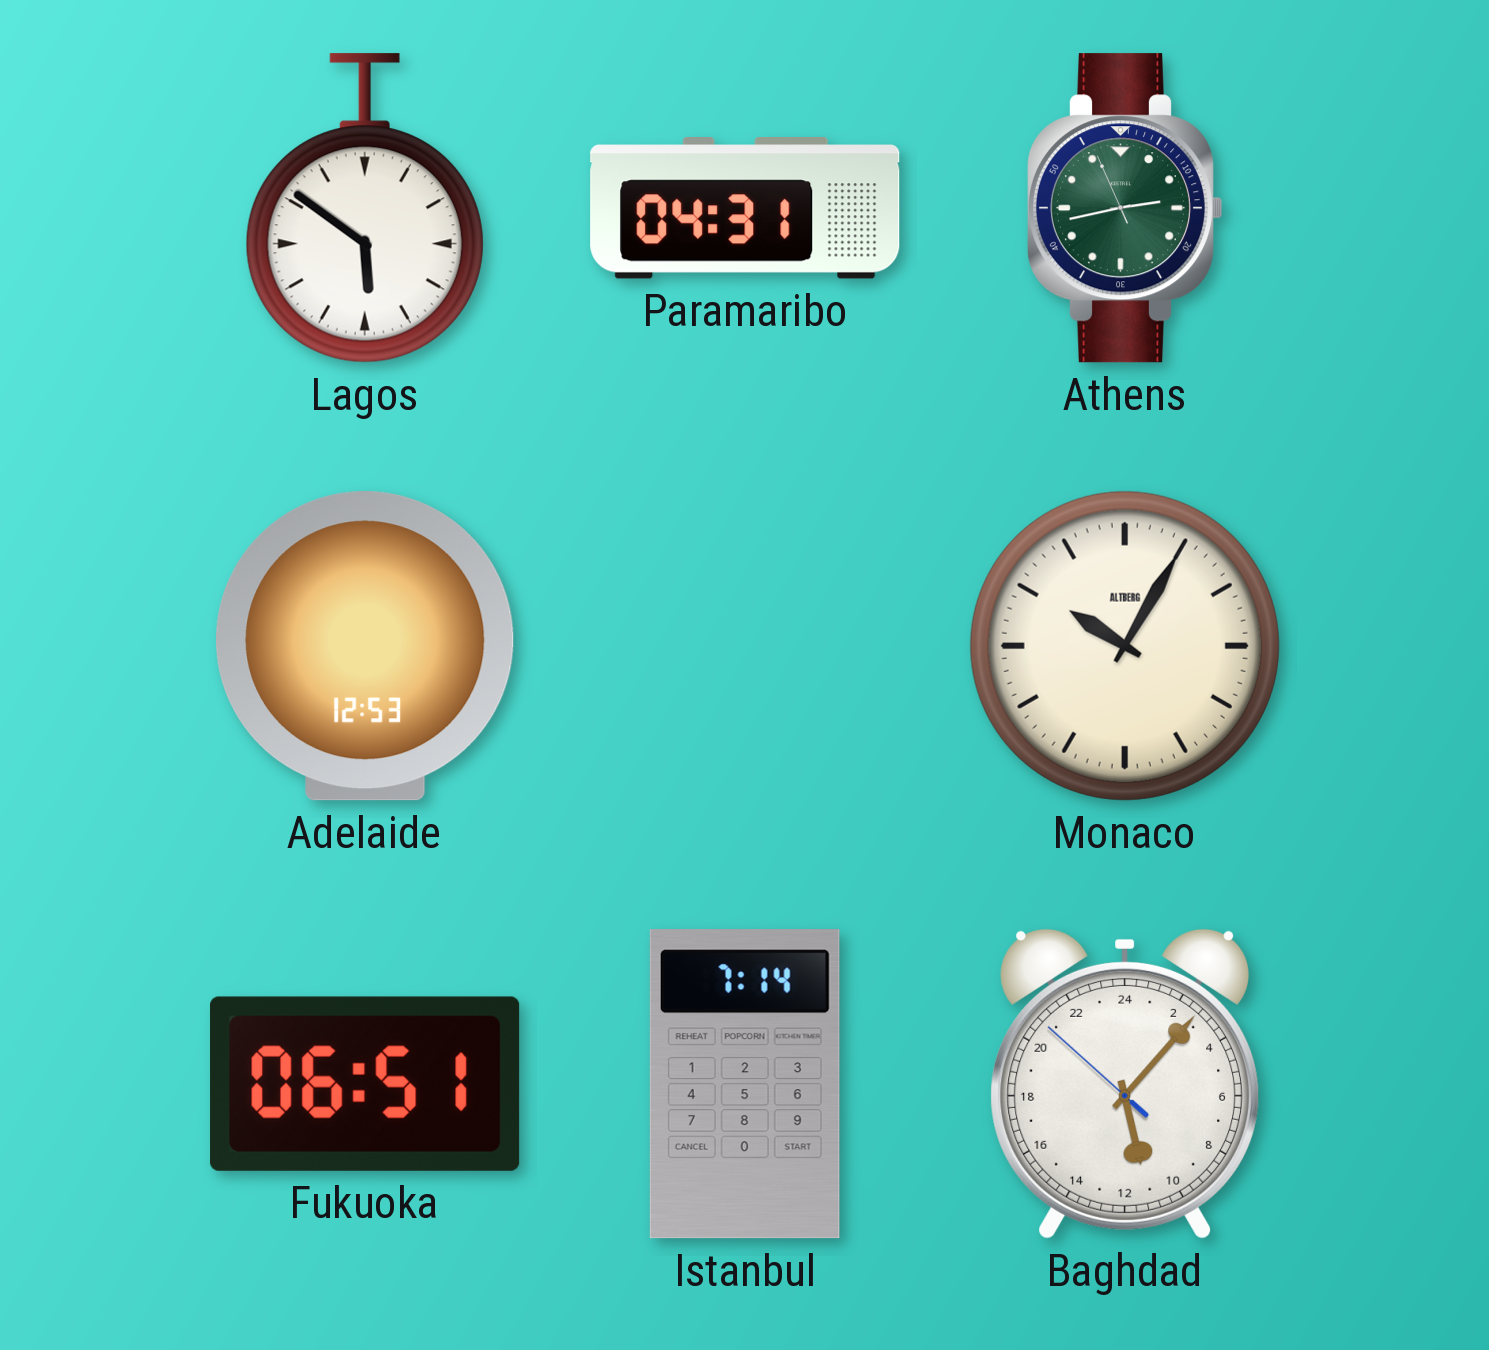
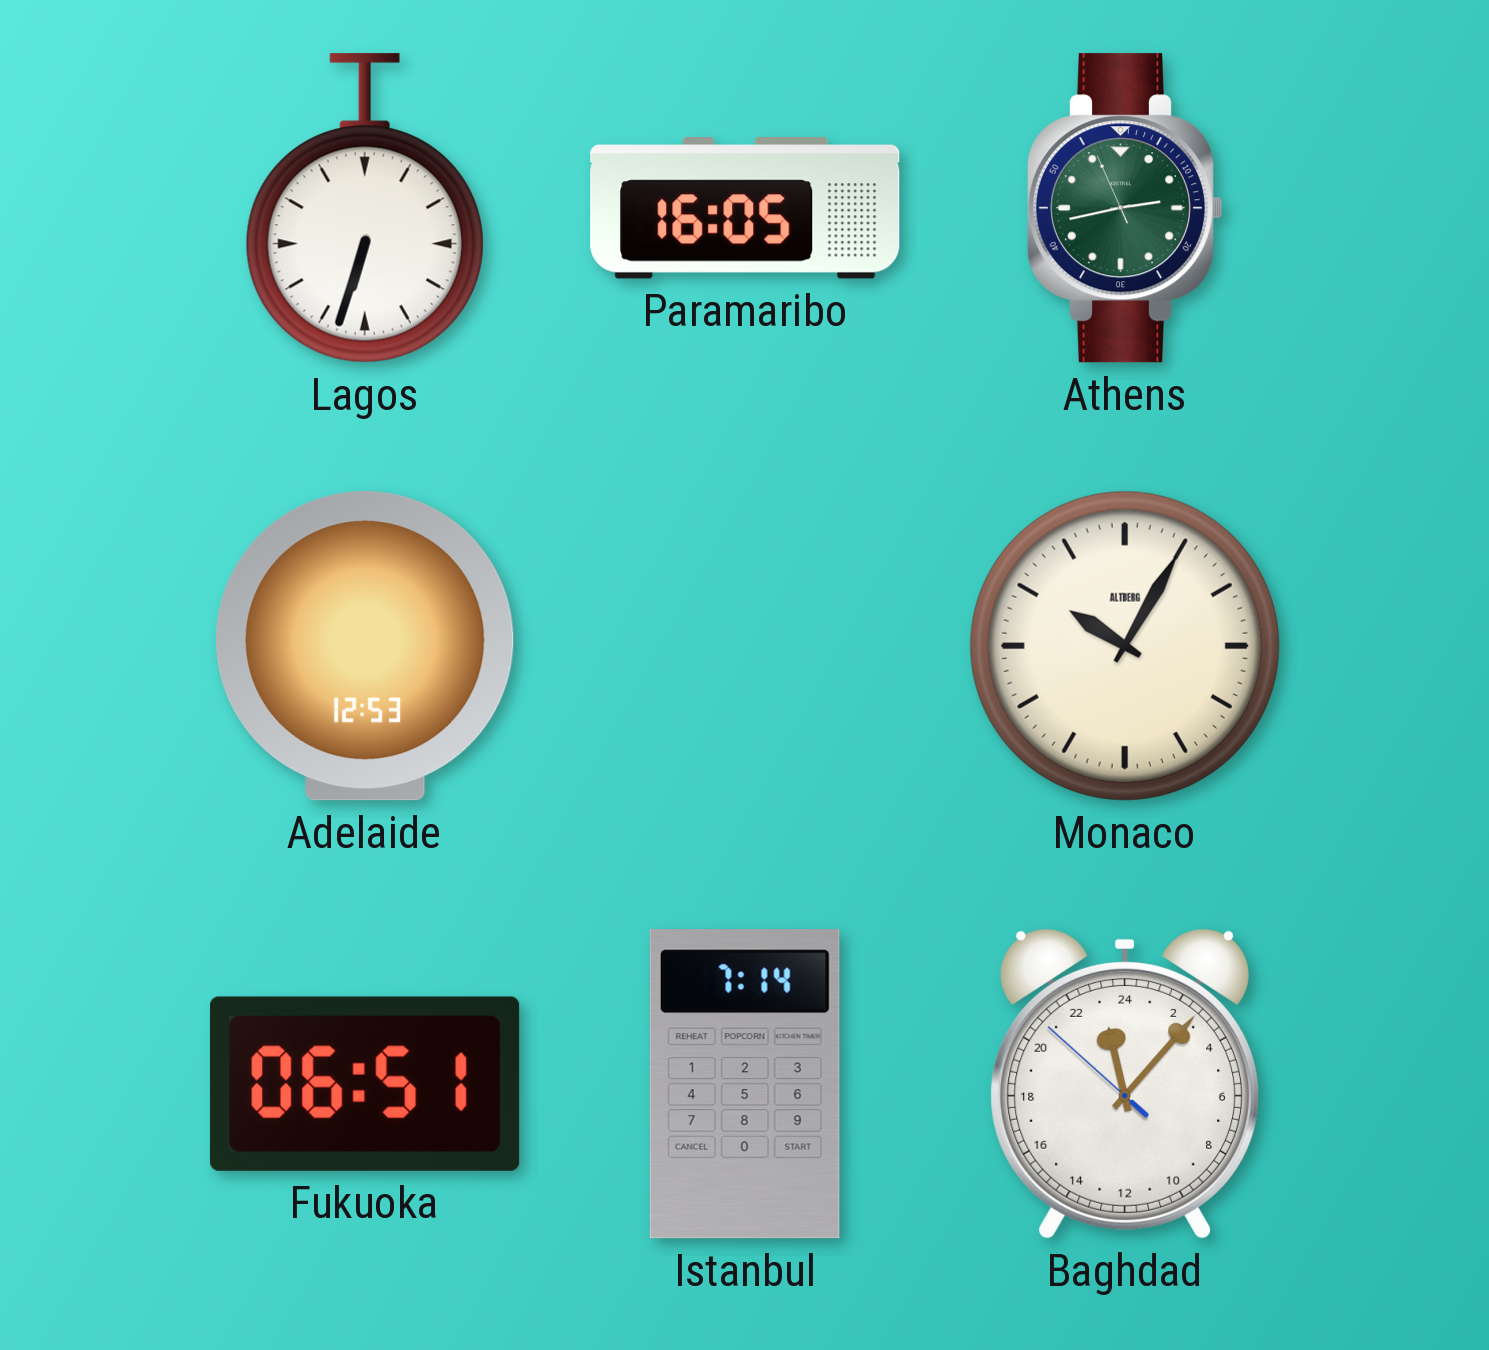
Lagos: 5:51 -> 6:33 (365, 208)
Paramaribo: 04:31 -> 16:05 (745, 209)
Baghdad: 11:06 -> 23:06 (1125, 1084)
